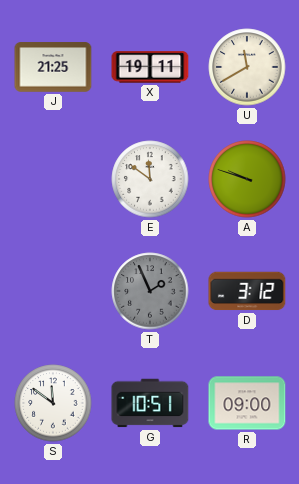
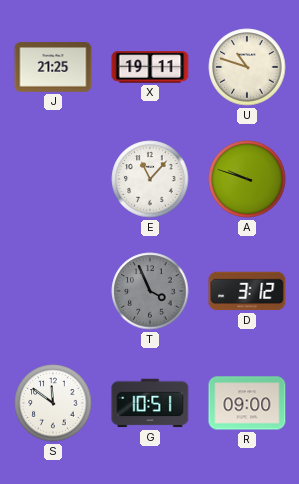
U: 11:40 -> 10:48 (247, 67)
E: 11:51 -> 11:07 (150, 179)
T: 1:56 -> 3:56 (150, 291)
